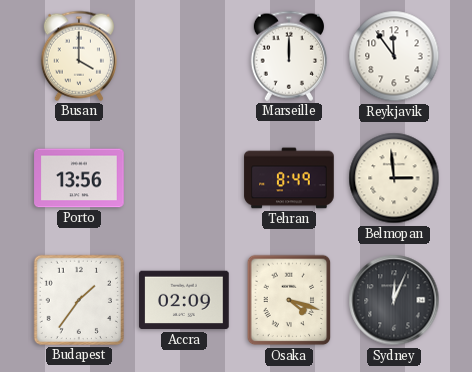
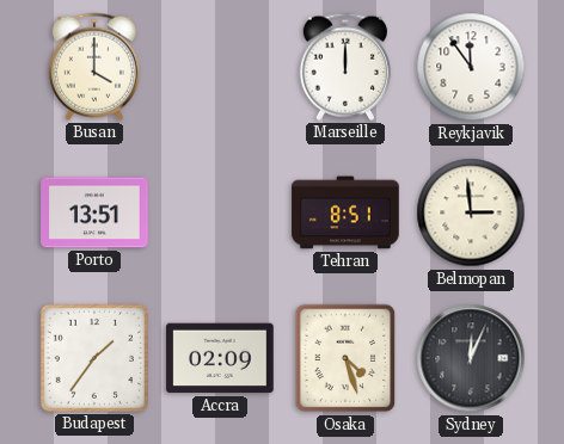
Porto: 13:56 -> 13:51 (94, 212)
Tehran: 8:49 -> 8:51 (345, 212)
Osaka: 4:18 -> 4:27 (345, 358)
